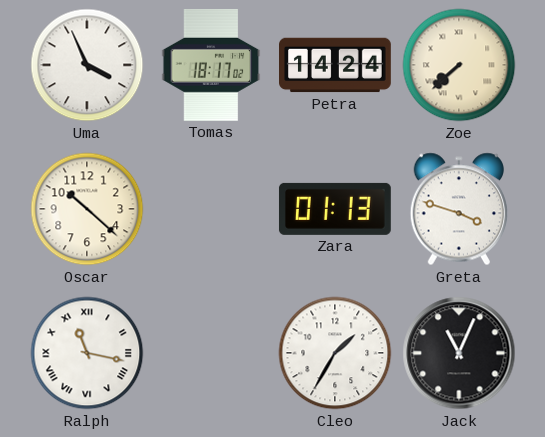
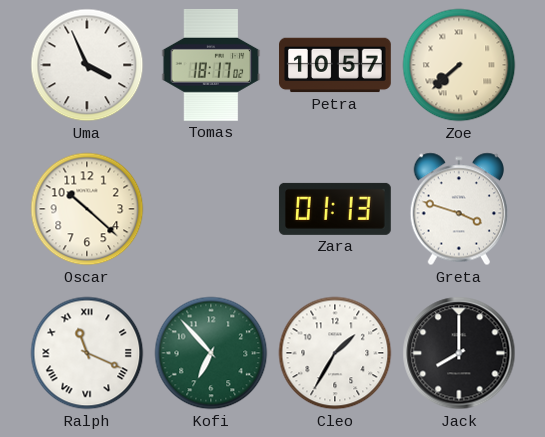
Petra: 14:24 -> 10:57 (336, 65)
Ralph: 11:17 -> 11:19 (87, 353)
Kofi: none -> 6:53 (211, 353)
Jack: 11:04 -> 8:00 (459, 353)
